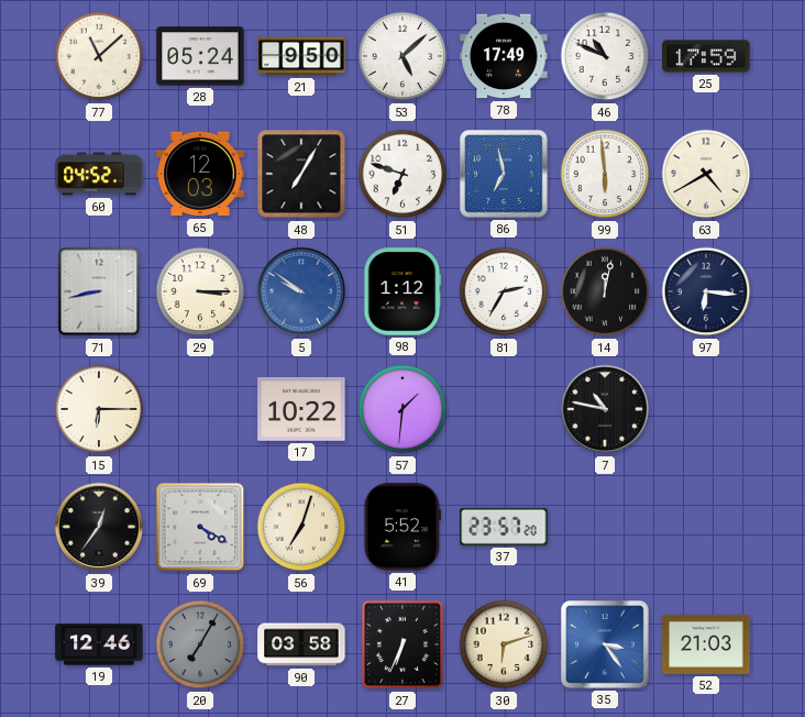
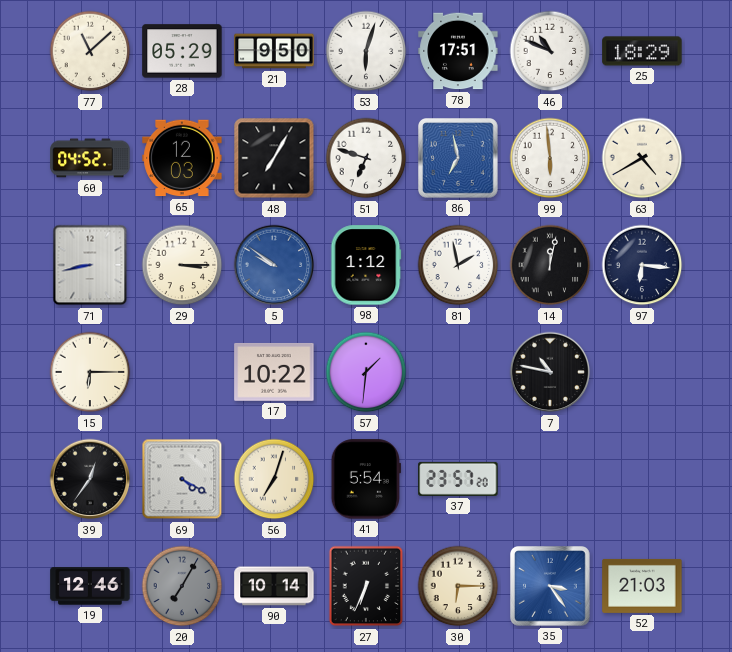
28: 05:24 -> 05:29 (182, 51)
53: 5:08 -> 6:03 (366, 51)
78: 17:49 -> 17:51 (458, 51)
25: 17:59 -> 18:29 (642, 51)
81: 2:35 -> 1:58 (458, 265)
41: 5:52 -> 5:54 (366, 479)
90: 03:58 -> 10:14 (274, 586)
30: 6:12 -> 6:15 (458, 586)
